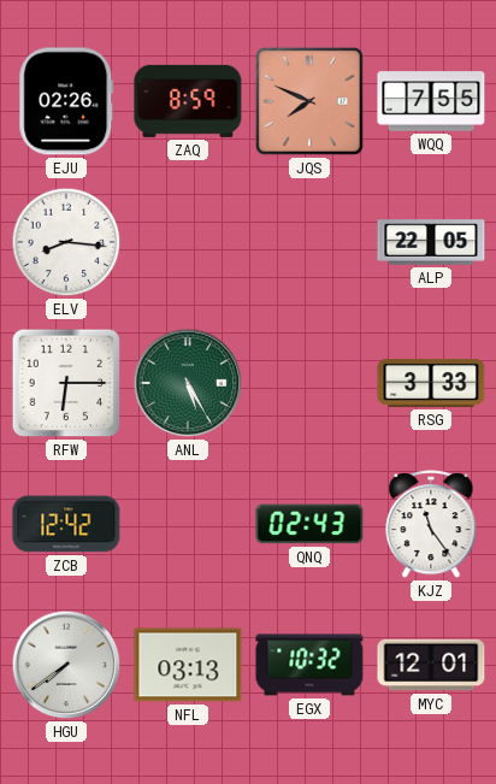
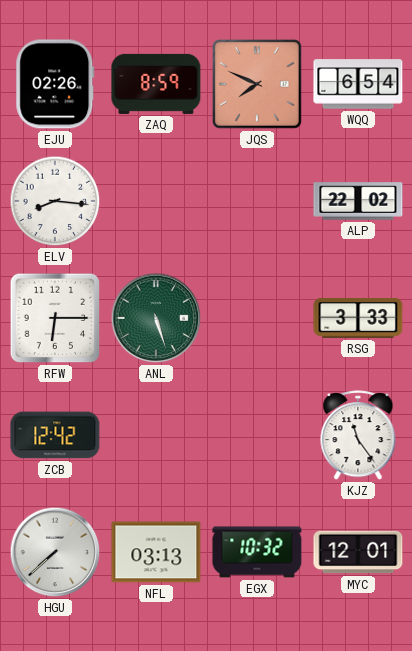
WQQ: 7:55 -> 6:54 (358, 84)
ALP: 22:05 -> 22:02 (358, 201)
ANL: 5:25 -> 5:27 (156, 318)
QNQ: 02:43 -> none (309, 524)
HGU: 7:39 -> 7:38 (55, 552)
